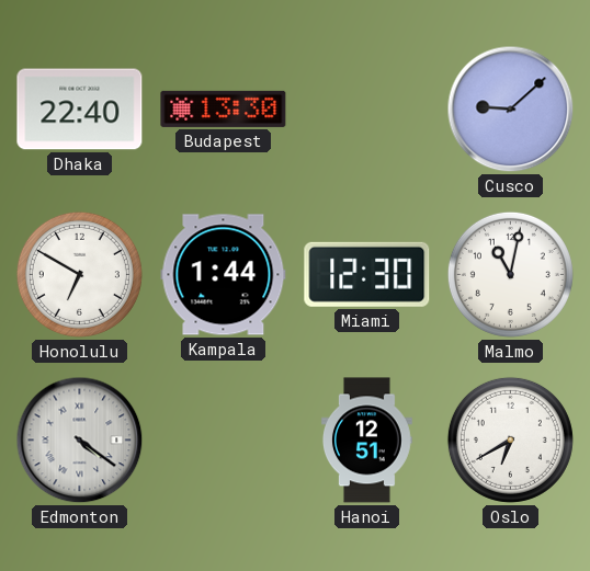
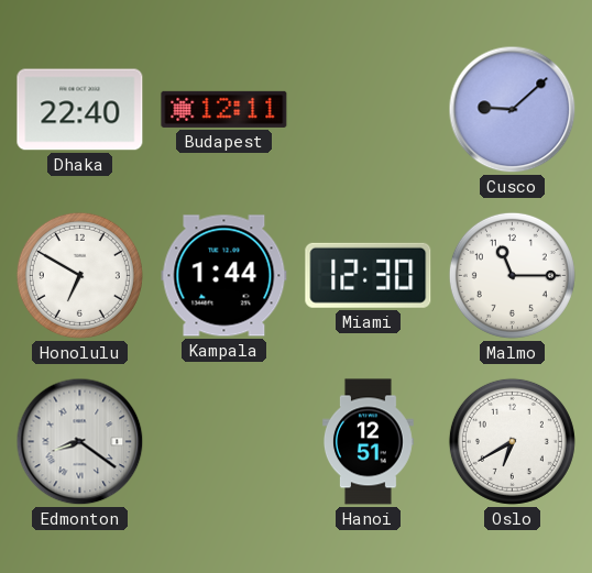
Budapest: 13:30 -> 12:11 (224, 109)
Malmo: 11:02 -> 11:15 (512, 275)
Edmonton: 4:21 -> 8:21 (80, 442)
